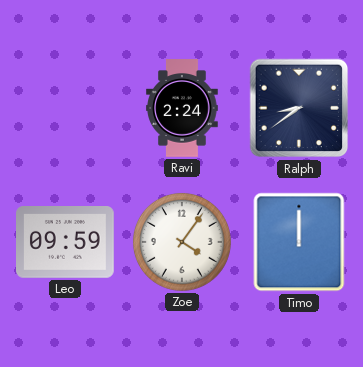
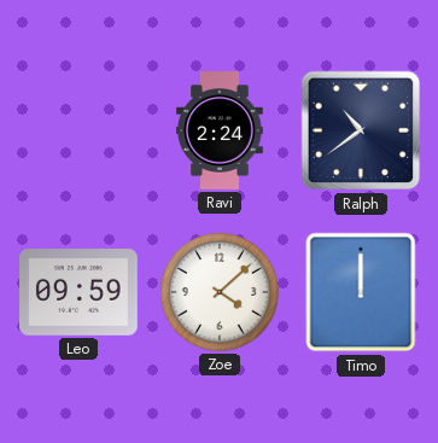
Ralph: 8:39 -> 10:39 (361, 130)
Zoe: 4:06 -> 4:08 (220, 292)
